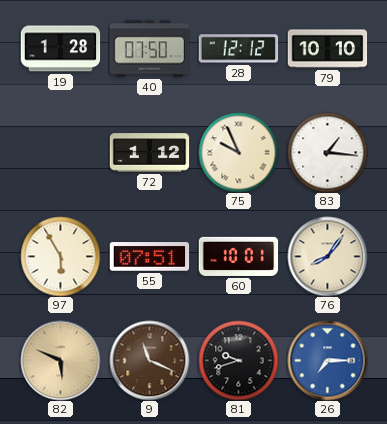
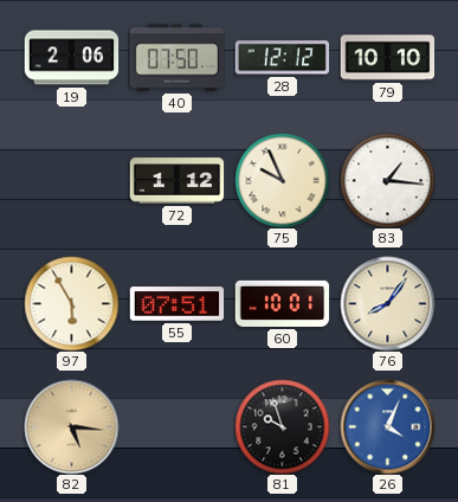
19: 1:28 -> 2:06 (71, 58)
82: 5:49 -> 5:16 (71, 426)
9: 11:19 -> none (149, 360)
81: 9:42 -> 9:57 (282, 426)
26: 7:15 -> 4:04 (387, 426)
